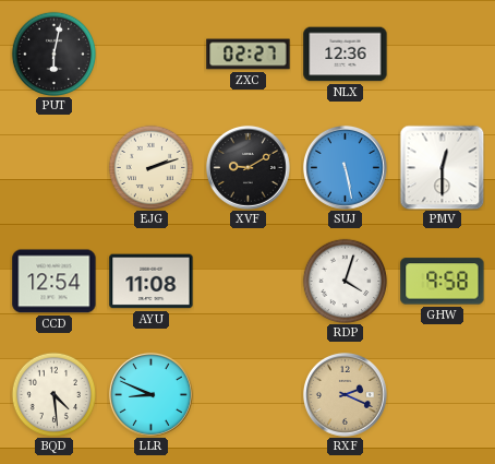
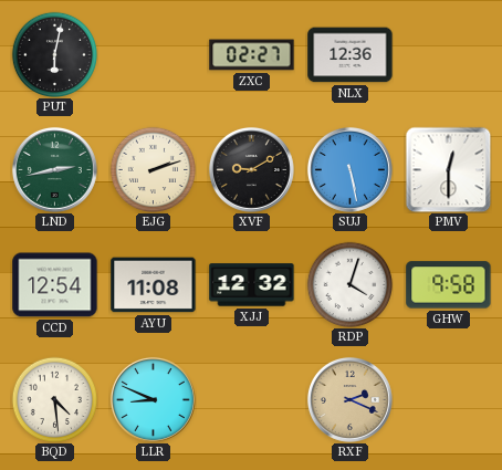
LND: none -> 2:43 (54, 169)
XJJ: none -> 12:32 (252, 285)
